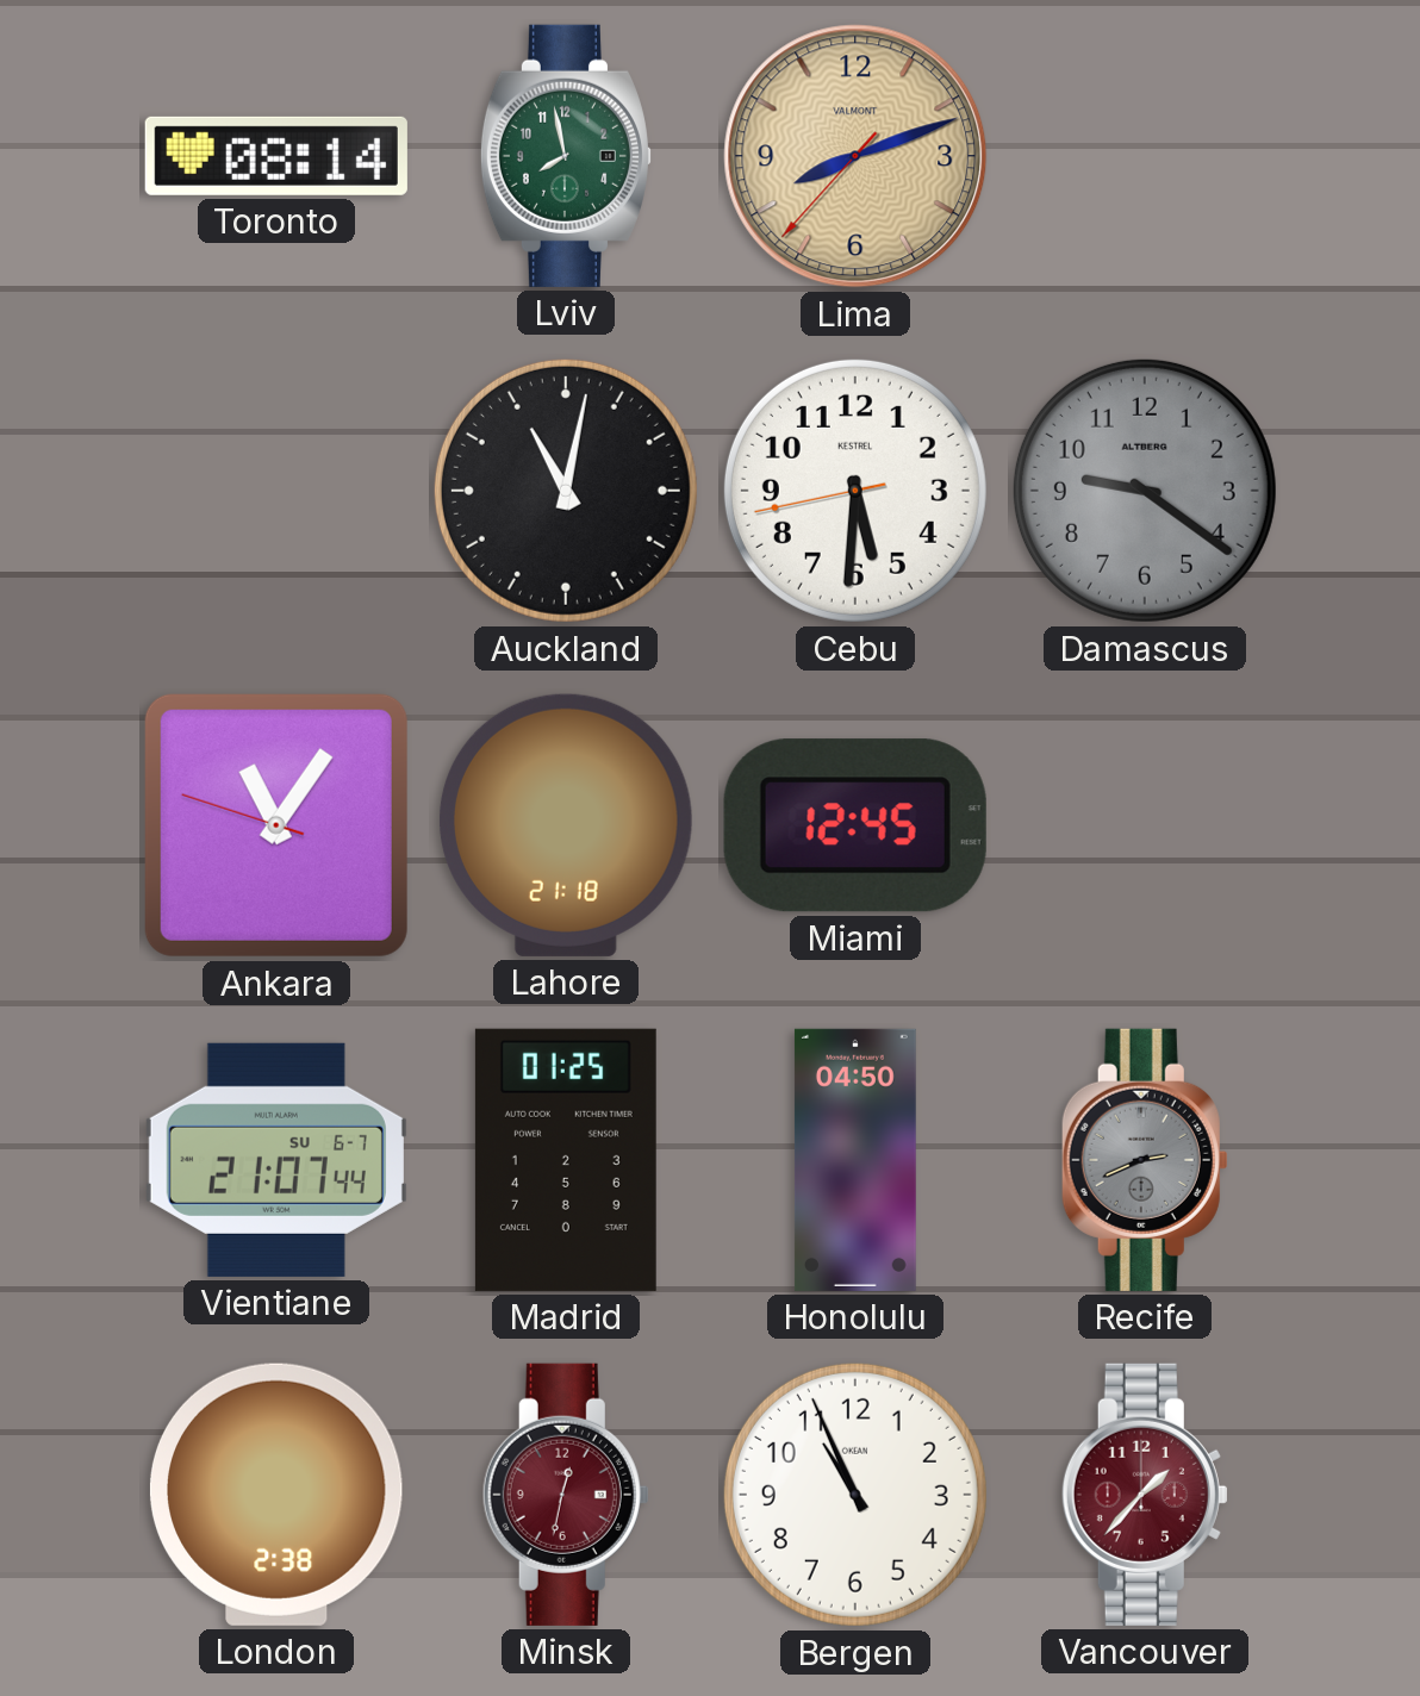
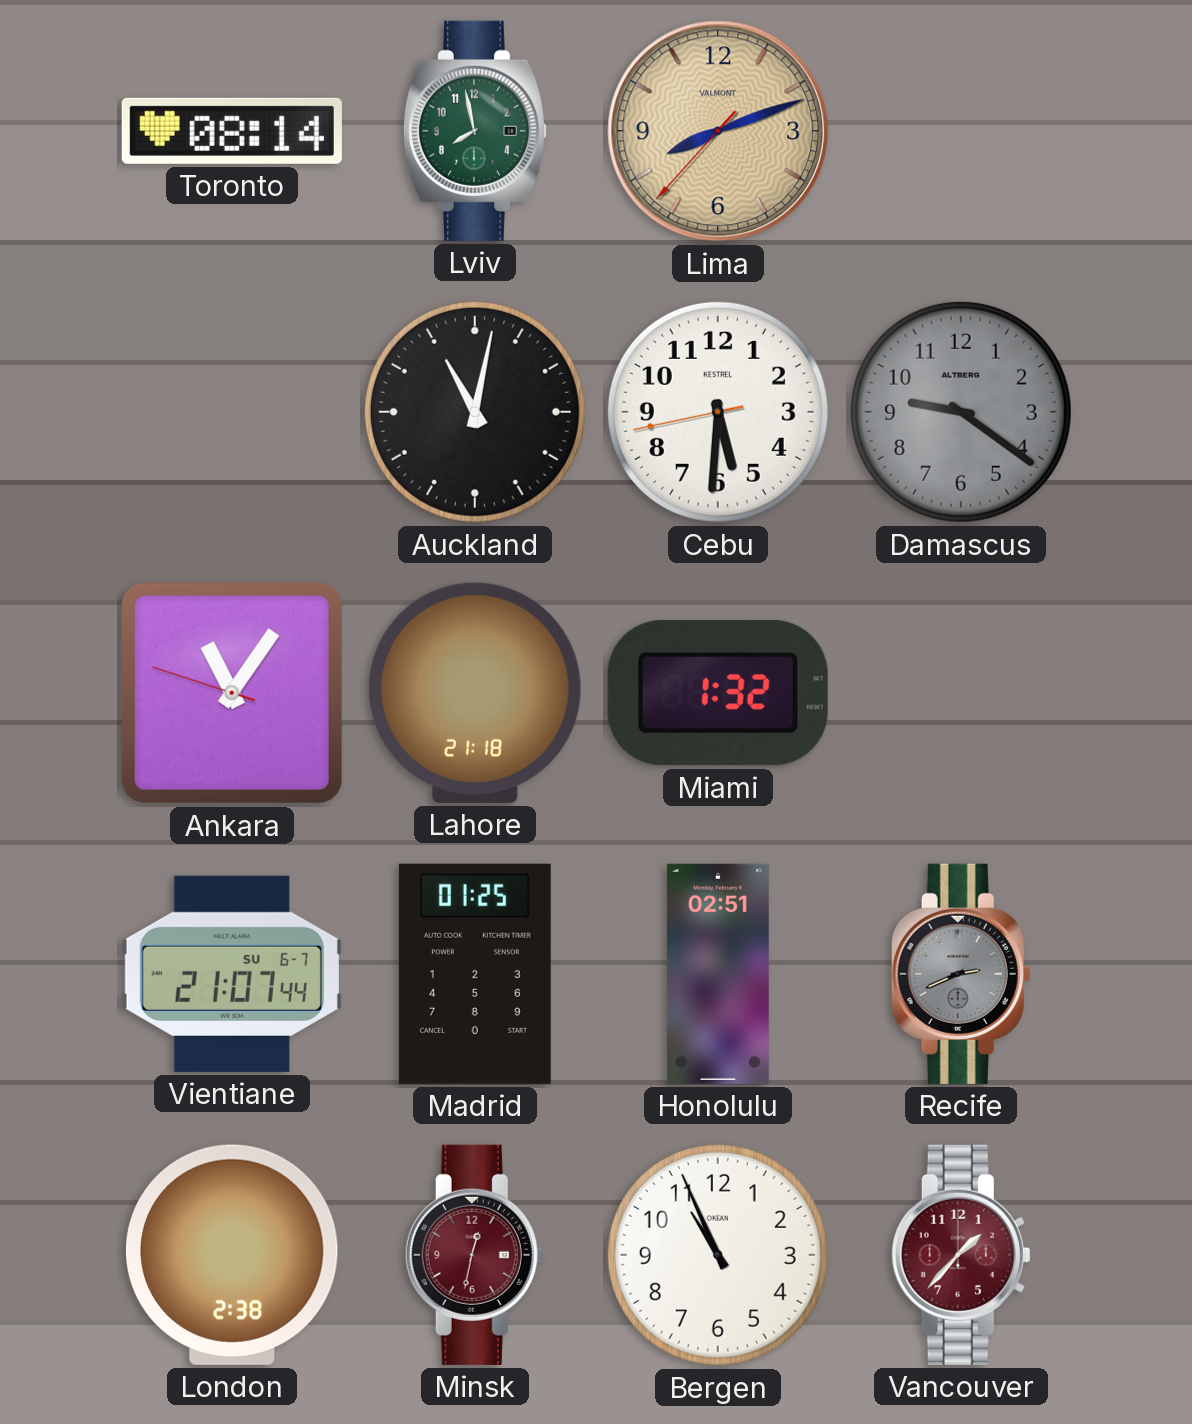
Miami: 12:45 -> 1:32 (718, 693)
Honolulu: 04:50 -> 02:51 (718, 974)
